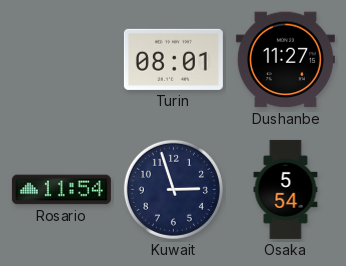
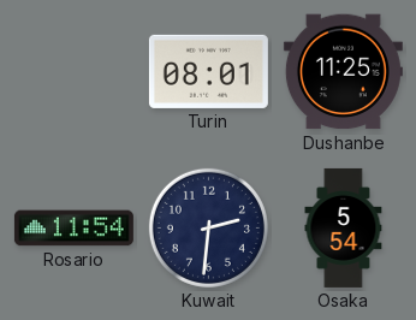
Dushanbe: 11:27 -> 11:25 (343, 72)
Kuwait: 2:57 -> 2:31 (208, 227)
